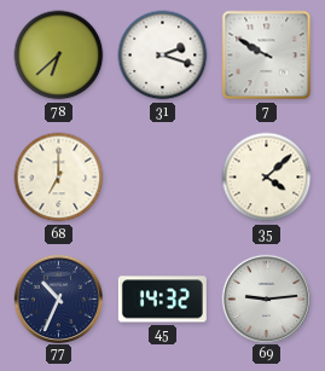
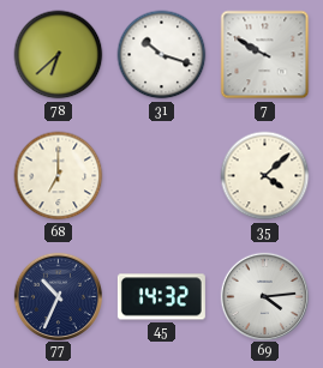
31: 2:18 -> 10:18 (162, 55)
69: 9:14 -> 4:14 (264, 296)
